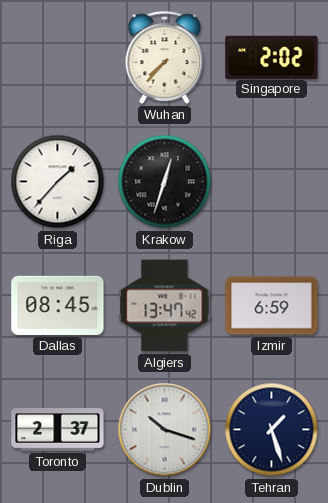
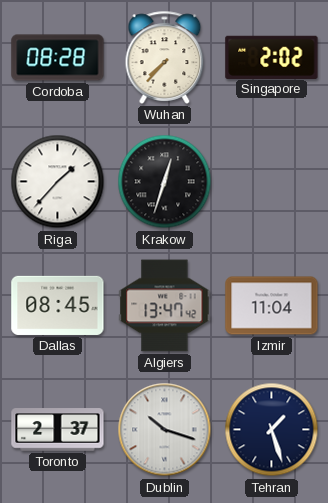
Cordoba: none -> 08:28 (58, 58)
Izmir: 6:59 -> 11:04 (272, 306)
